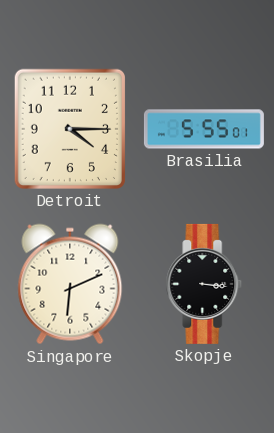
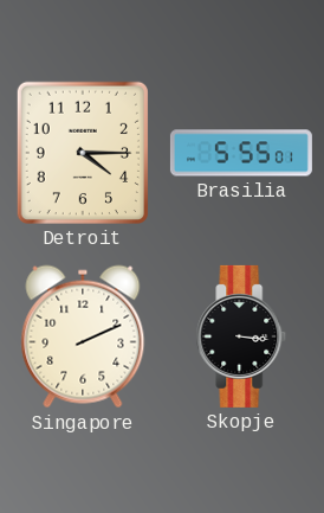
Singapore: 6:11 -> 2:11 (83, 336)
